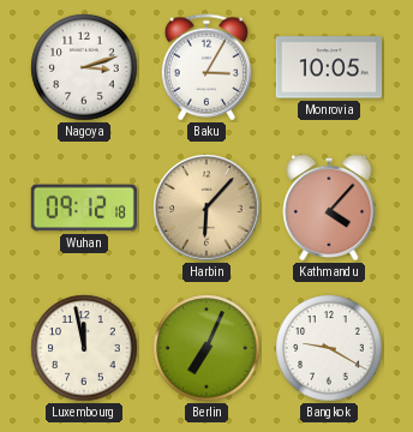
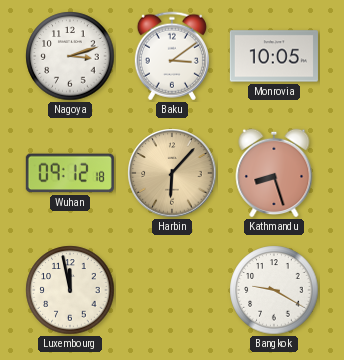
Baku: 3:05 -> 3:09 (172, 56)
Kathmandu: 4:07 -> 8:27 (274, 173)
Berlin: 7:04 -> none (206, 348)
